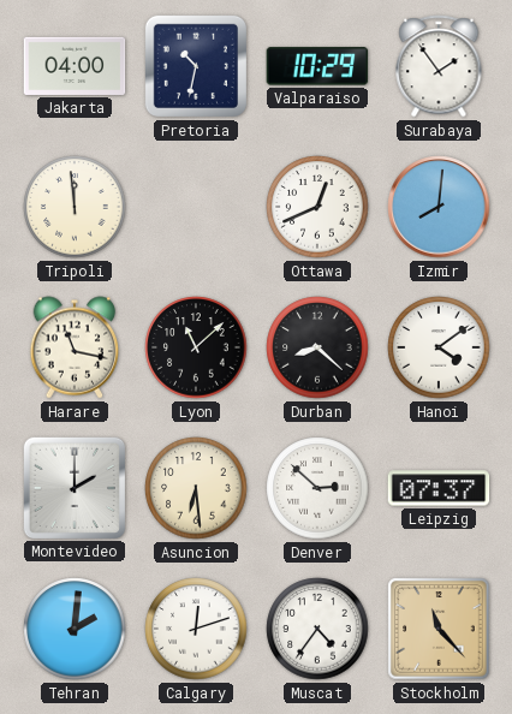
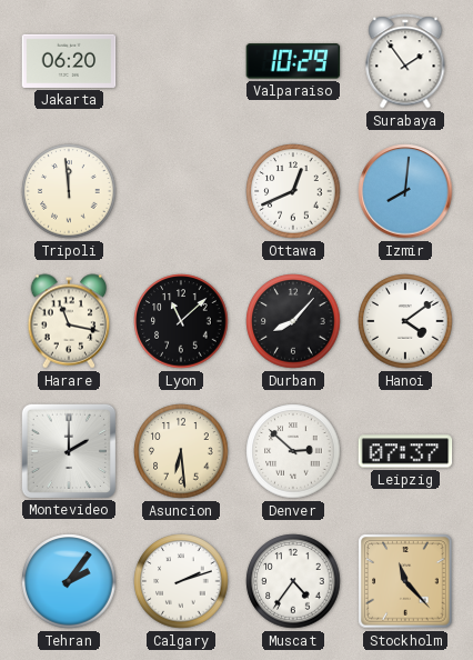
Jakarta: 04:00 -> 06:20 (69, 61)
Pretoria: 10:32 -> none (196, 66)
Durban: 8:22 -> 8:07 (293, 321)
Tehran: 2:01 -> 2:06 (69, 581)
Calgary: 12:12 -> 2:12 (181, 581)
